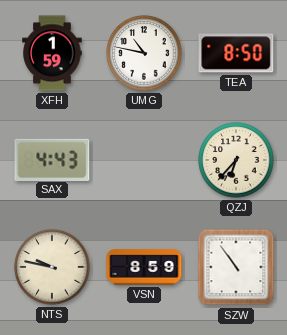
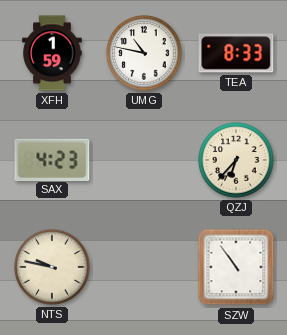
TEA: 8:50 -> 8:33 (236, 53)
SAX: 4:43 -> 4:23 (52, 159)
VSN: 8:59 -> none (144, 267)
